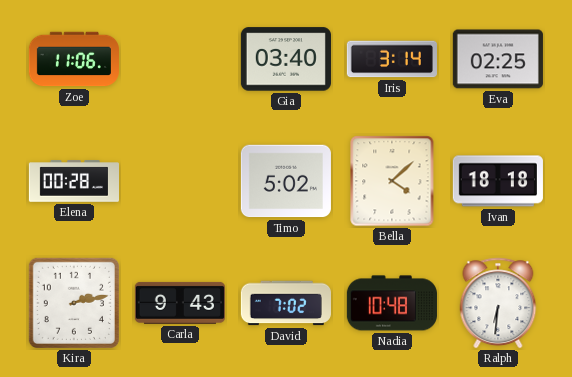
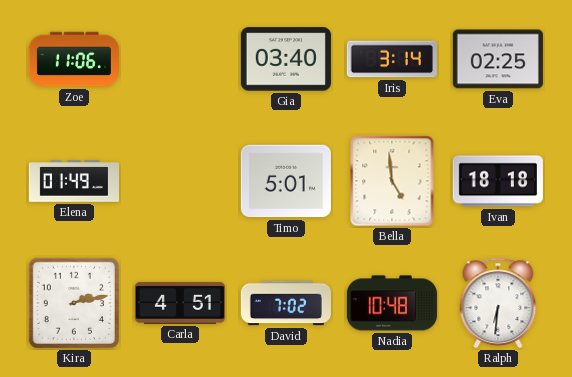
Elena: 00:28 -> 01:49 (73, 181)
Timo: 5:02 -> 5:01 (286, 181)
Bella: 4:08 -> 4:59 (392, 181)
Carla: 9:43 -> 4:51 (180, 303)
